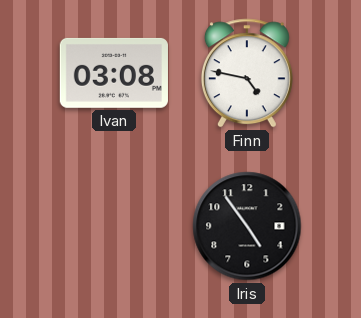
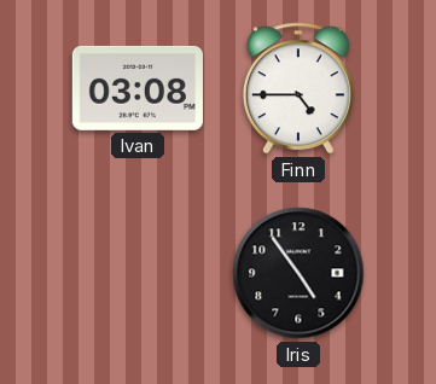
Finn: 4:47 -> 4:45 (298, 88)
